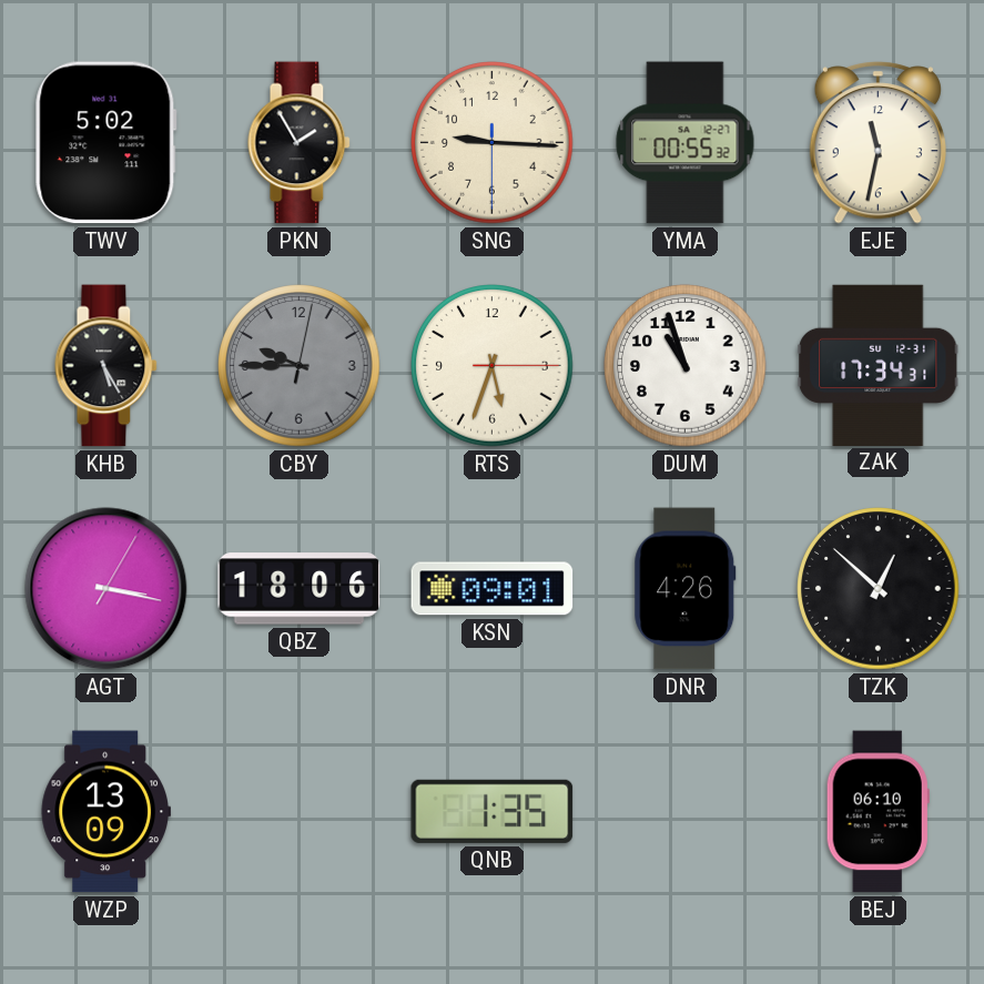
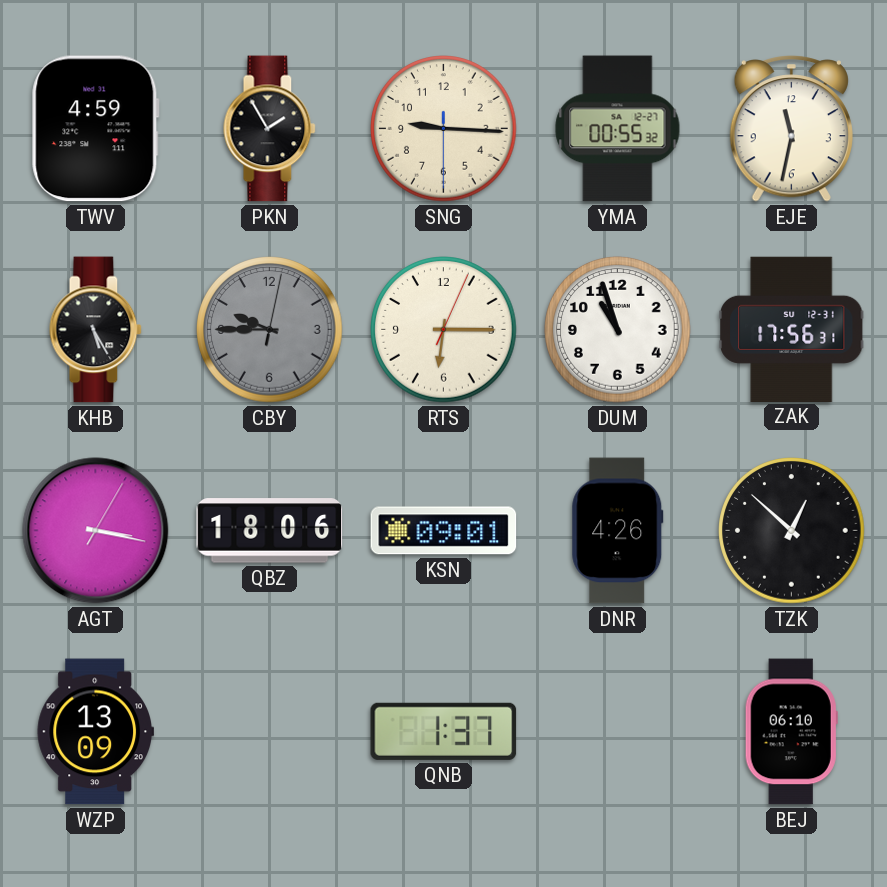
TWV: 5:02 -> 4:59 (95, 129)
RTS: 5:33 -> 6:15 (444, 330)
ZAK: 17:34 -> 17:56 (792, 329)
QNB: 1:35 -> 1:37 (444, 731)
